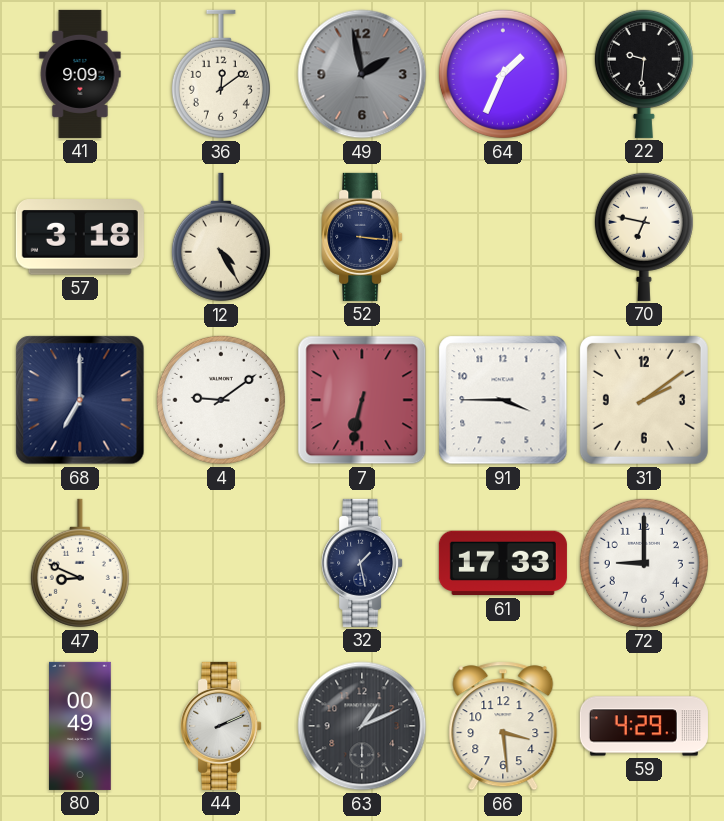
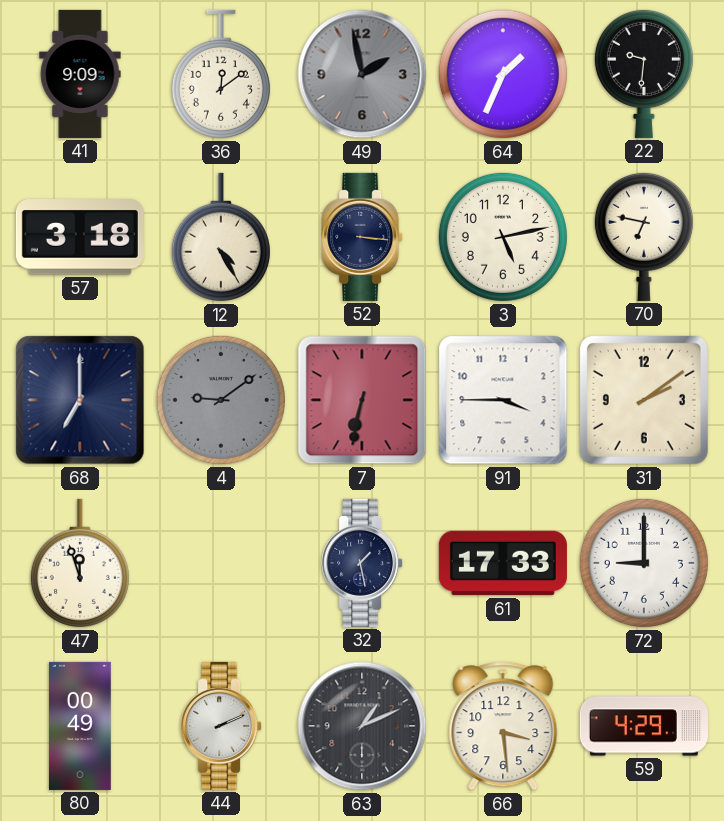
3: none -> 5:13 (503, 237)
4 dial: white -> grey (221, 400)
47: 8:49 -> 11:57 (80, 563)
